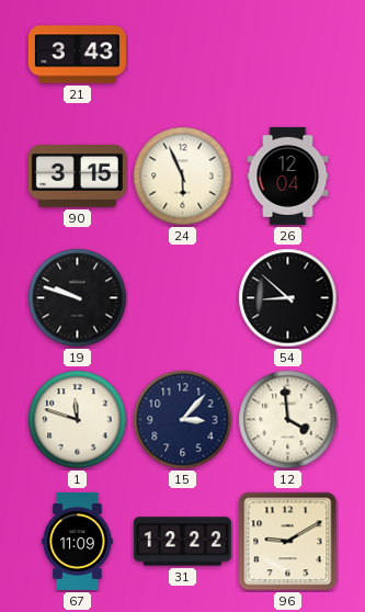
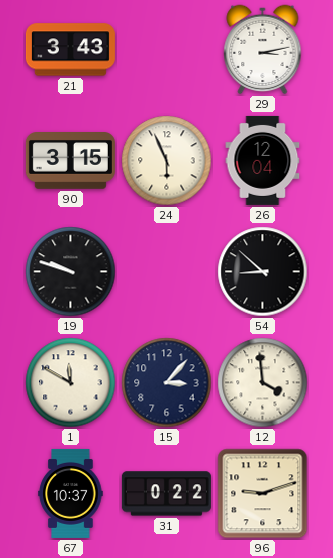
29: none -> 3:13 (263, 50)
1: 11:48 -> 11:50 (71, 383)
67: 11:09 -> 10:37 (71, 493)
31: 12:22 -> 0:22 (166, 494)
96: 9:10 -> 9:12 (263, 494)
